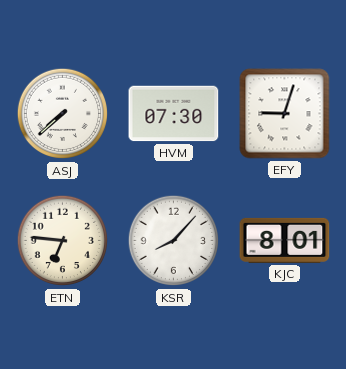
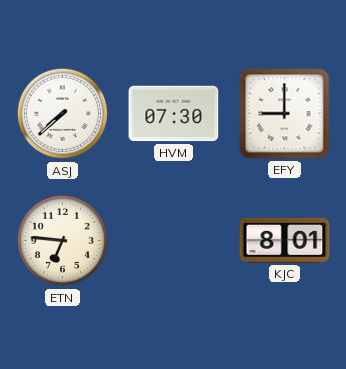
EFY: 9:03 -> 9:00 (285, 114)
KSR: 8:07 -> none (174, 241)
